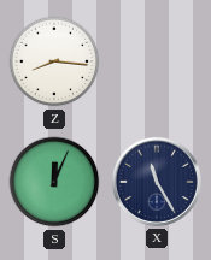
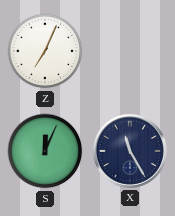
Z: 8:16 -> 7:04 (45, 51)
